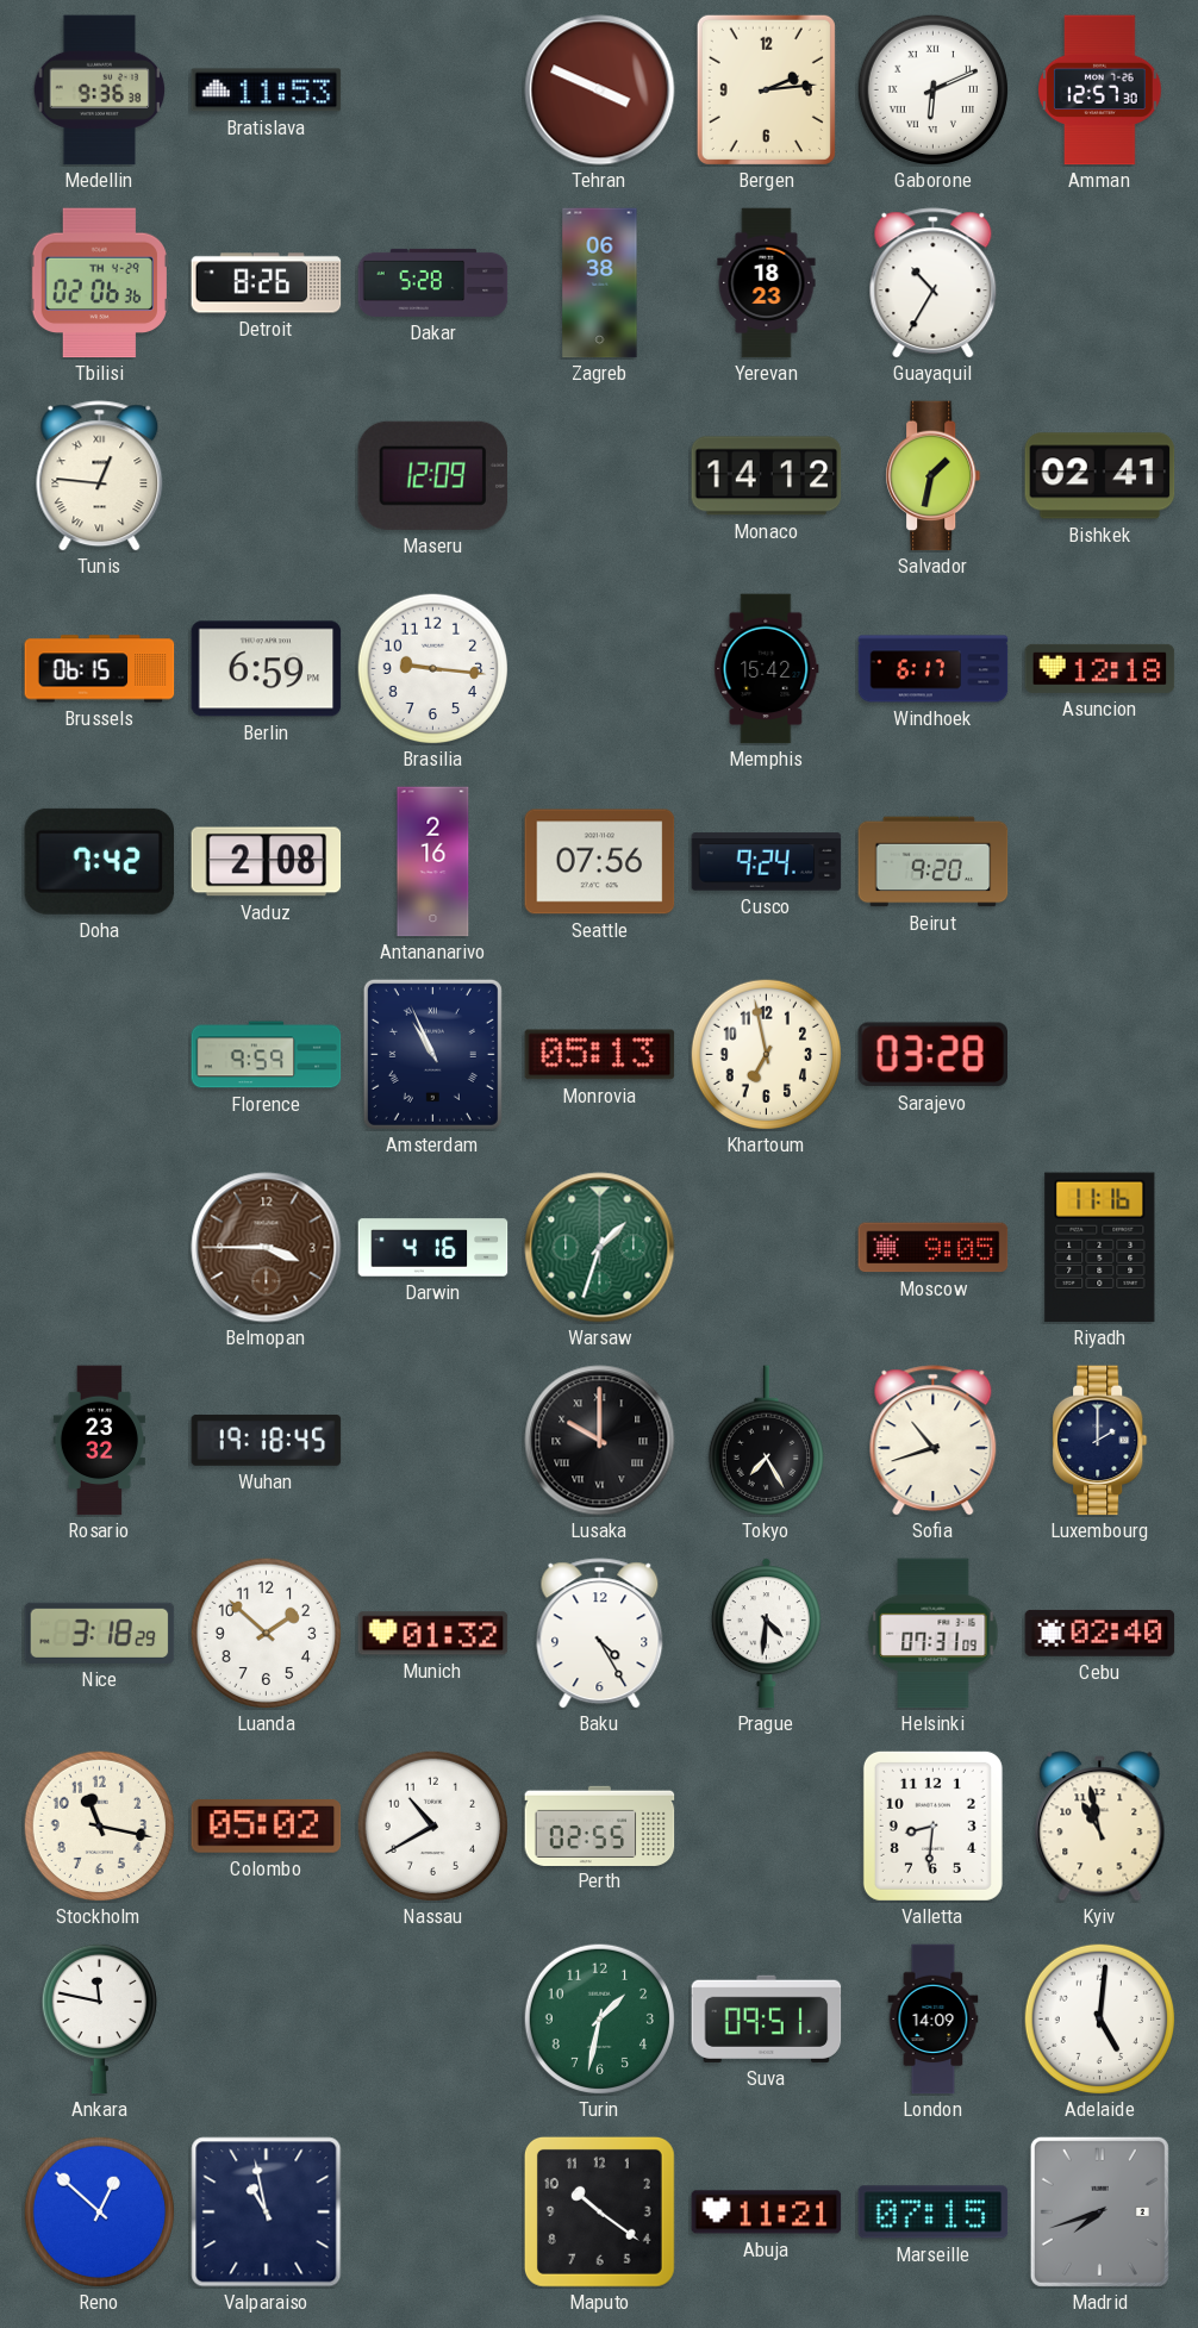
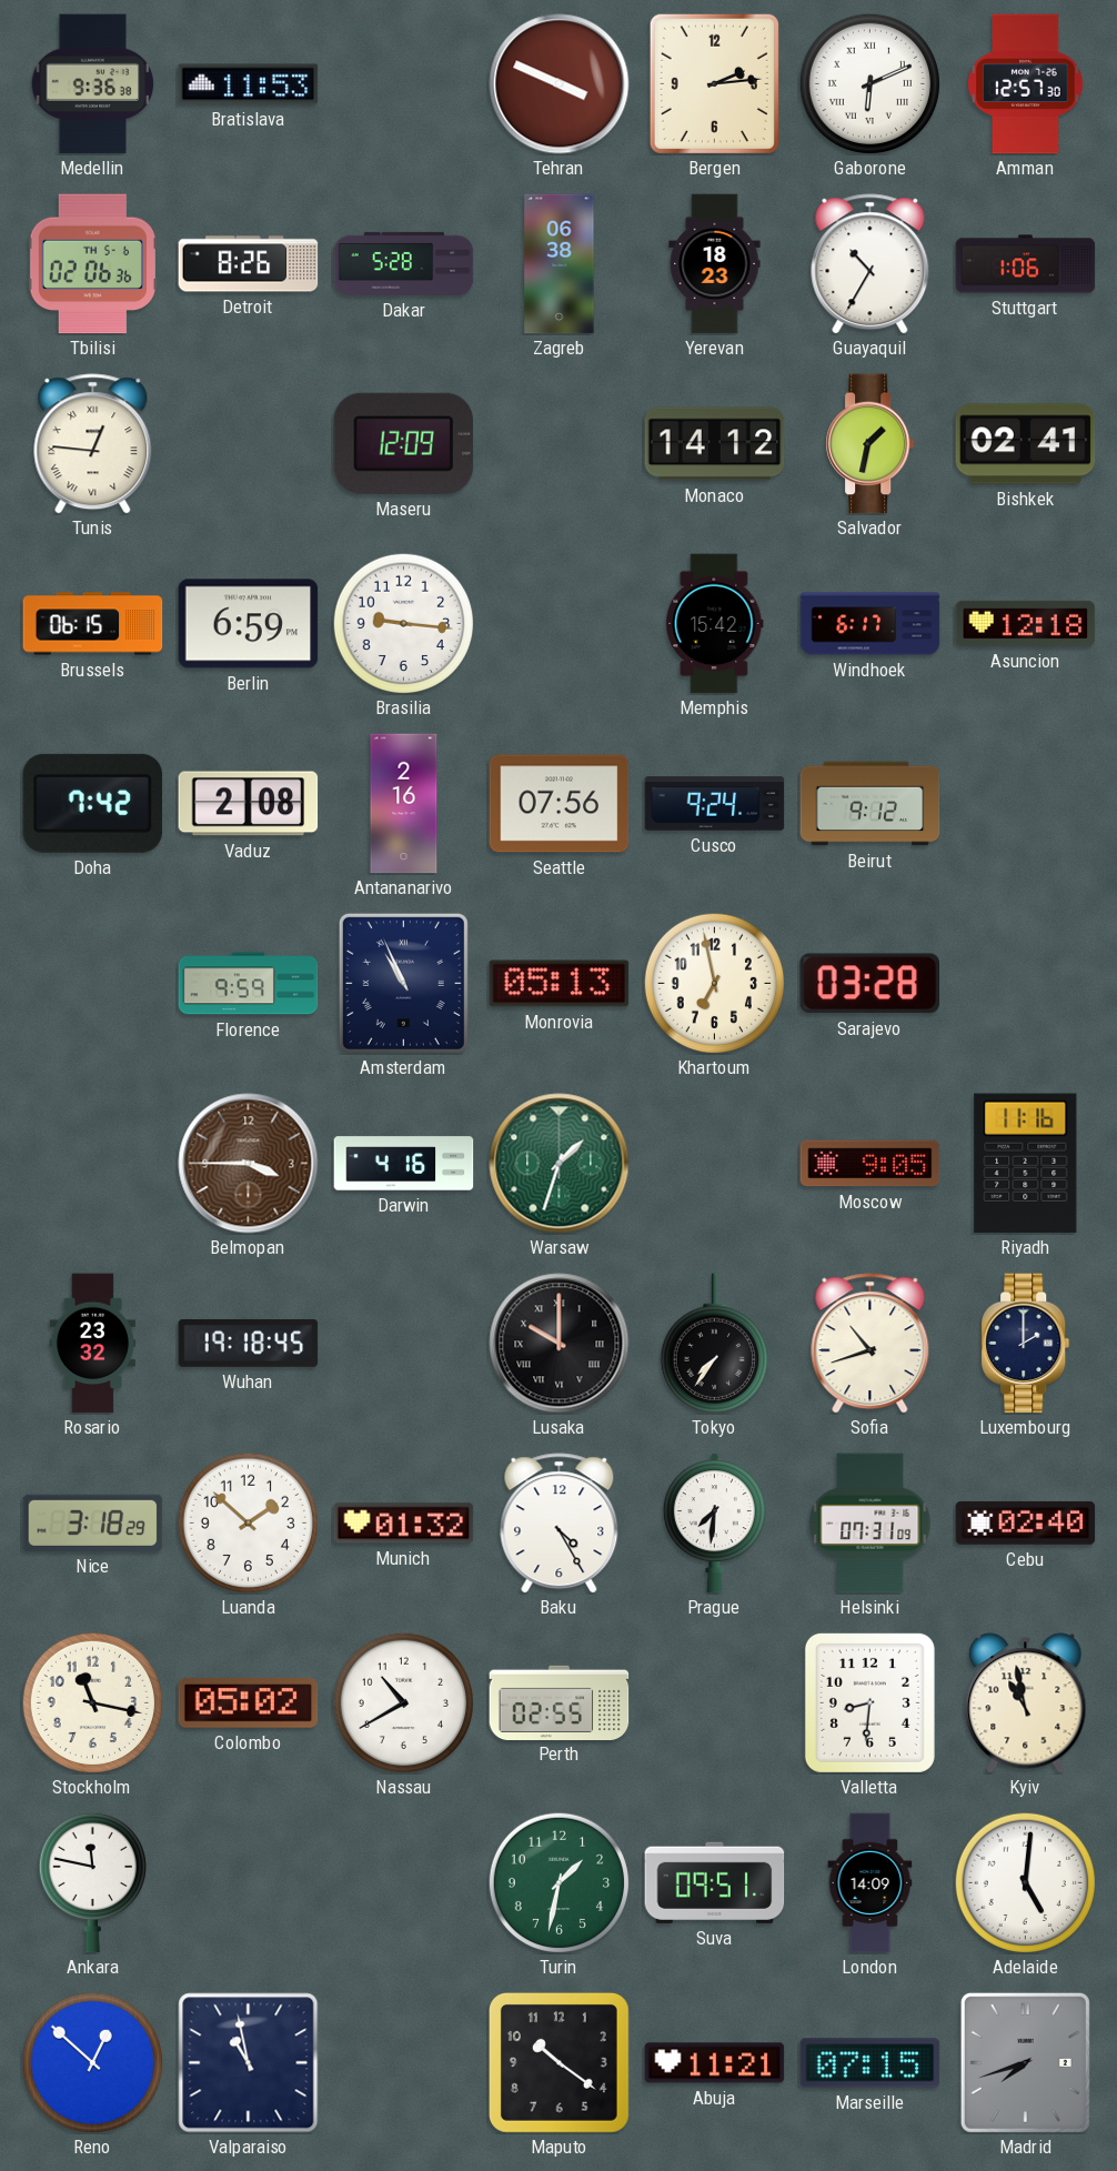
Tbilisi date: TH 4-29 -> TH 5-6 (92, 264)
Stuttgart: none -> 1:06 (1026, 264)
Beirut: 9:20 -> 9:12 (871, 804)
Tokyo: 7:25 -> 7:36 (714, 1344)
Prague: 4:31 -> 7:31 (714, 1524)
